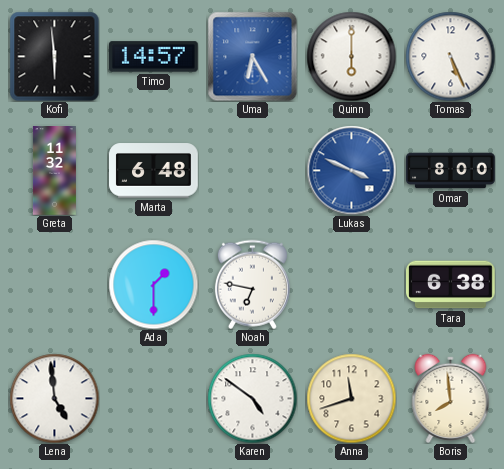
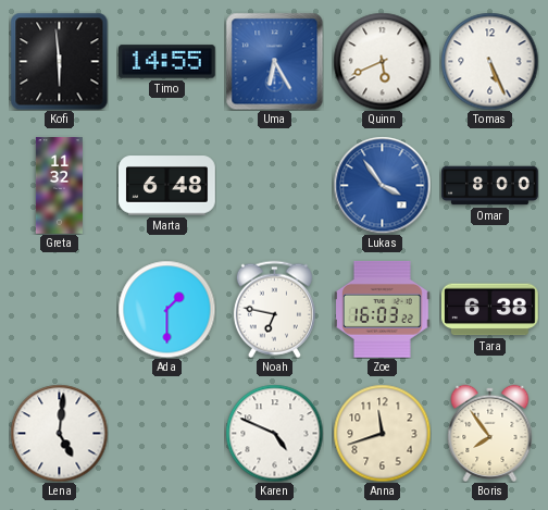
Timo: 14:57 -> 14:55 (167, 62)
Quinn: 6:00 -> 5:41 (382, 61)
Lukas: 3:49 -> 3:54 (382, 185)
Zoe: none -> 16:03 (382, 309)
Lena: 4:59 -> 5:01 (59, 433)
Karen: 4:51 -> 4:49 (274, 433)
Boris: 7:59 -> 7:54 (490, 433)
